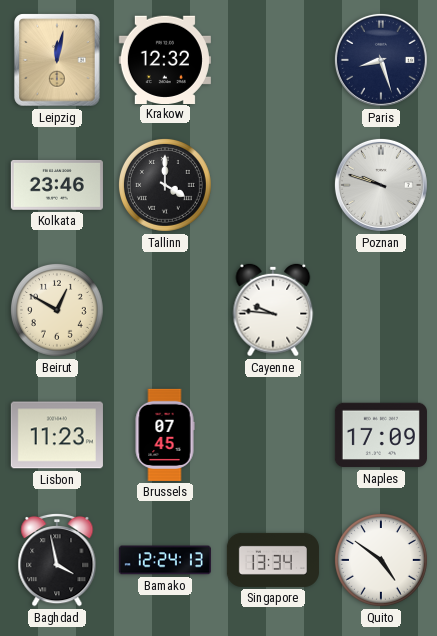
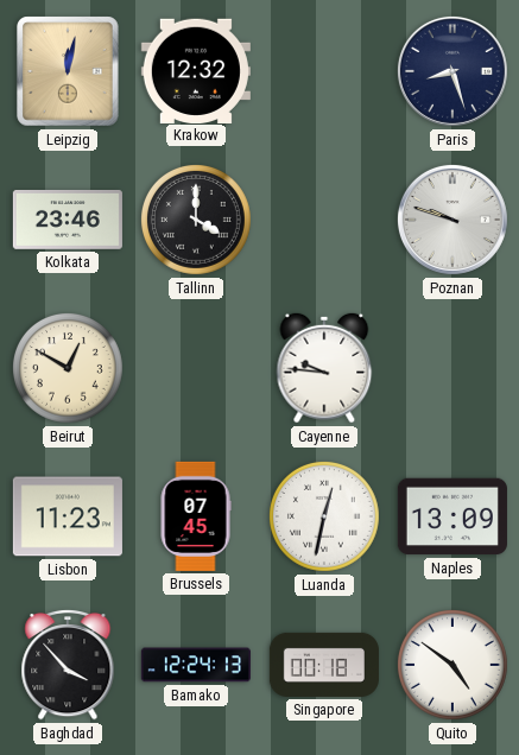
Luanda: none -> 12:32 (324, 516)
Naples: 17:09 -> 13:09 (452, 516)
Baghdad: 3:58 -> 3:53 (68, 665)
Singapore: 13:34 -> 00:18 (324, 665)
